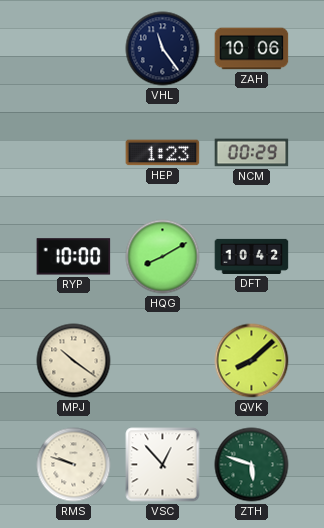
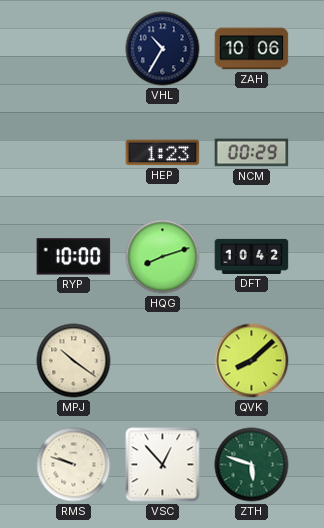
VHL: 11:24 -> 10:35 (163, 49)
HQG: 8:10 -> 8:12 (163, 257)
